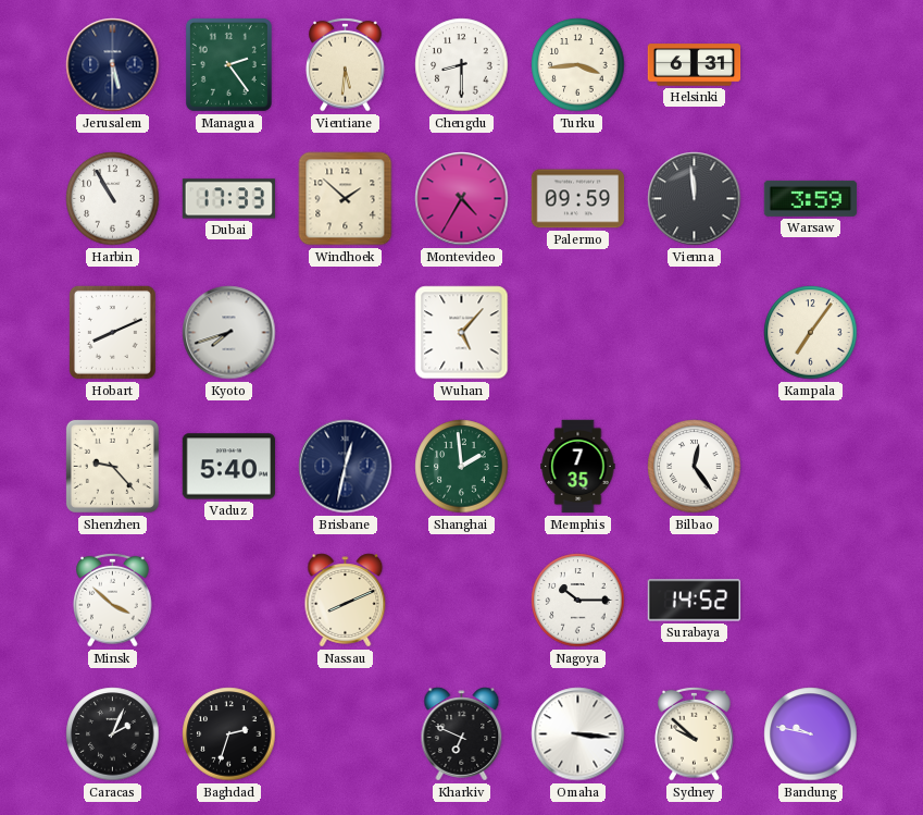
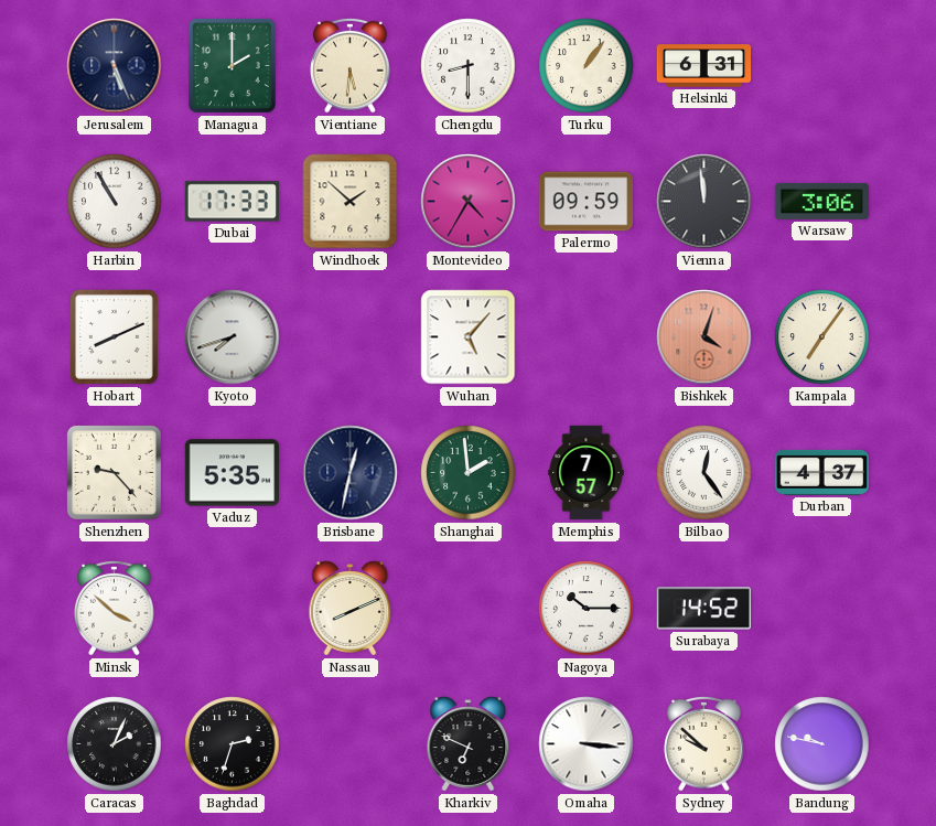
Jerusalem: 5:30 -> 5:26 (115, 66)
Managua: 2:24 -> 2:00 (232, 65)
Turku: 3:44 -> 1:06 (587, 66)
Warsaw: 3:59 -> 3:06 (822, 201)
Bishkek: none -> 4:03 (704, 337)
Vaduz: 5:40 -> 5:35 (233, 473)
Memphis: 7:35 -> 7:57 (587, 473)
Durban: none -> 4:37 (822, 472)
